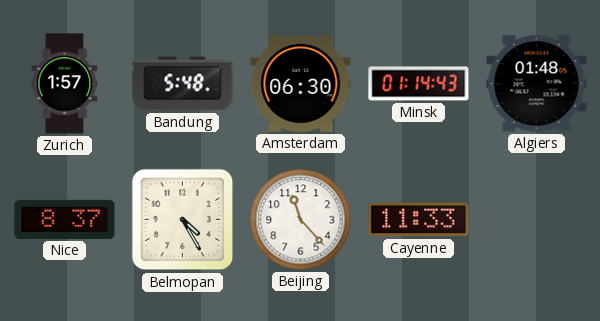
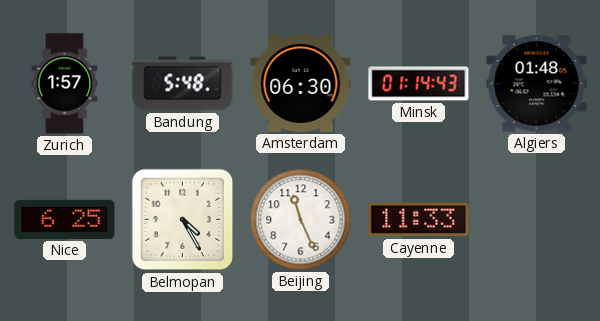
Nice: 8:37 -> 6:25 (65, 219)
Beijing: 11:23 -> 11:26 (301, 220)
